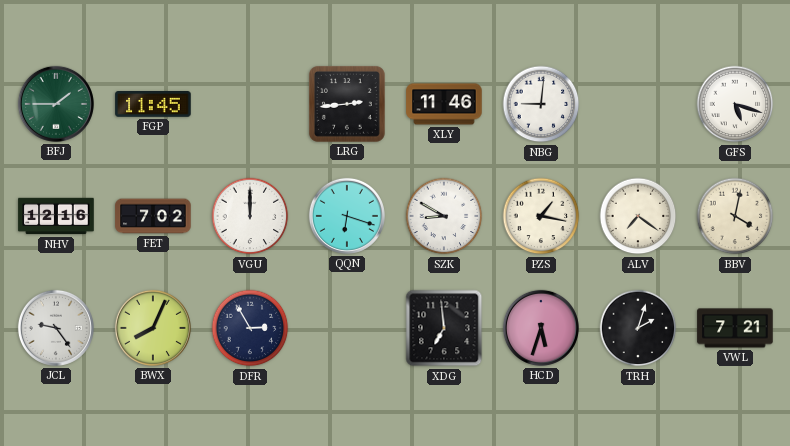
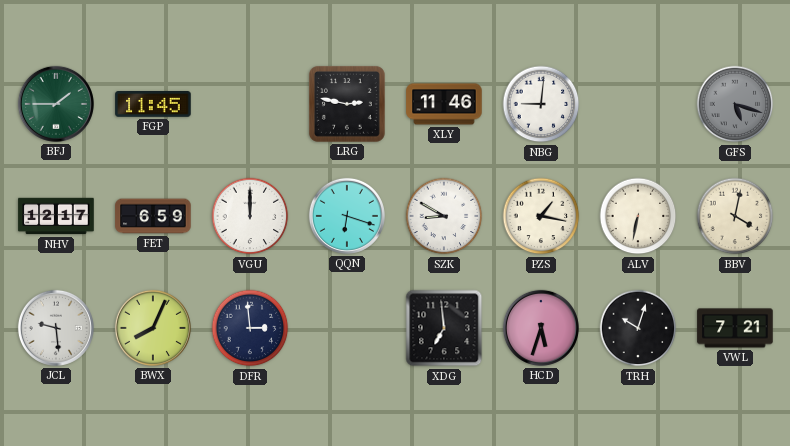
LRG: 2:44 -> 2:47 (347, 104)
GFS dial: white -> grey (735, 104)
NHV: 12:16 -> 12:17 (56, 216)
FET: 7:02 -> 6:59 (153, 216)
ALV: 7:21 -> 6:32 (638, 216)
JCL: 9:24 -> 9:29 (56, 328)
DFR: 2:55 -> 2:59 (250, 328)
TRH: 2:03 -> 10:03 (638, 328)
